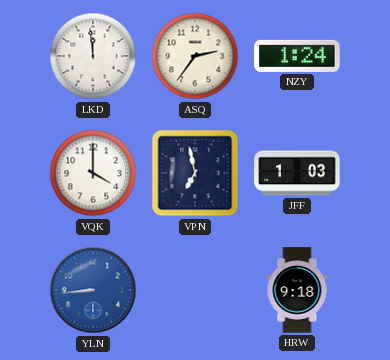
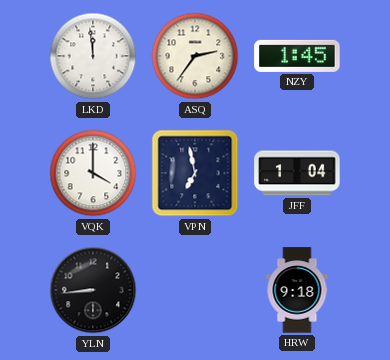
NZY: 1:24 -> 1:45 (297, 56)
JFF: 1:03 -> 1:04 (297, 173)
YLN dial: blue -> black (93, 290)
